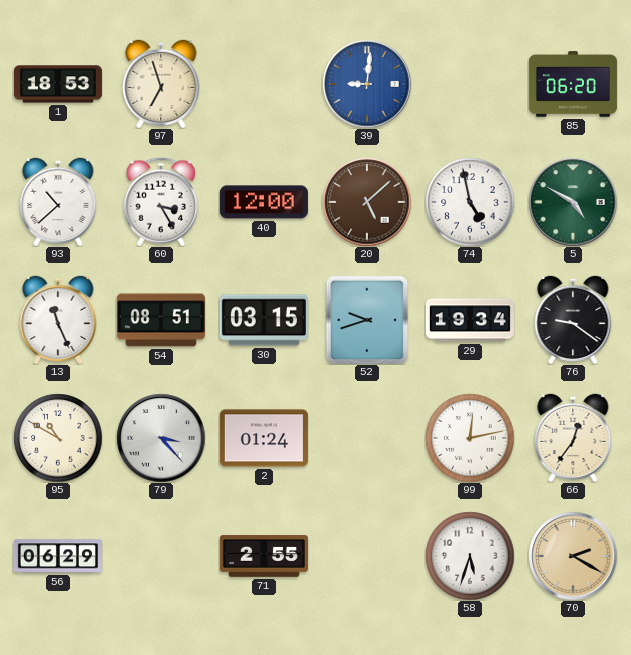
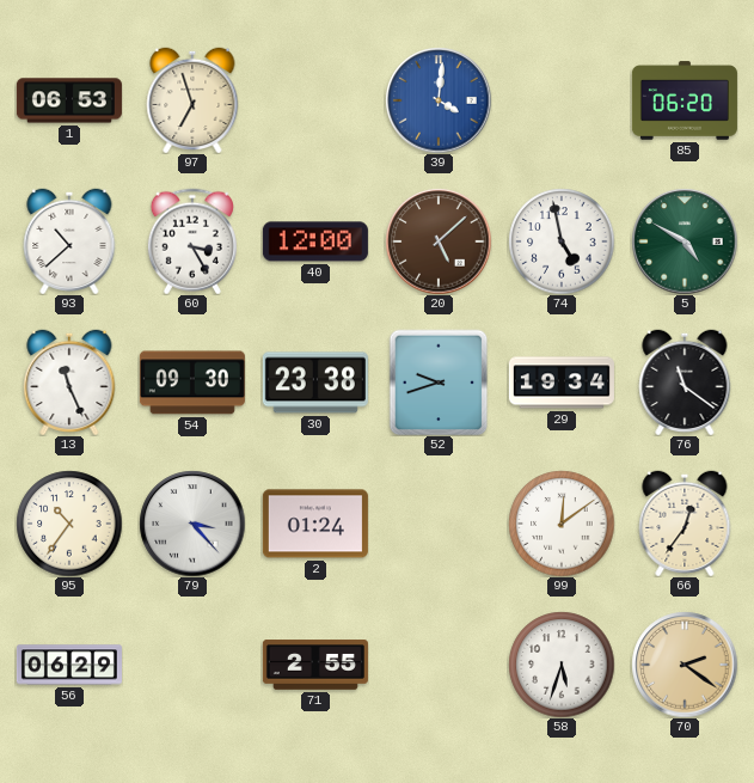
1: 18:53 -> 06:53 (69, 100)
39: 9:01 -> 4:01 (439, 100)
54: 08:51 -> 09:30 (192, 383)
30: 03:15 -> 23:38 (315, 383)
76: 9:21 -> 11:21 (685, 383)
95: 10:50 -> 10:36 (69, 524)
99: 12:13 -> 12:09 (562, 524)
70: 2:20 -> 2:21 (685, 665)
